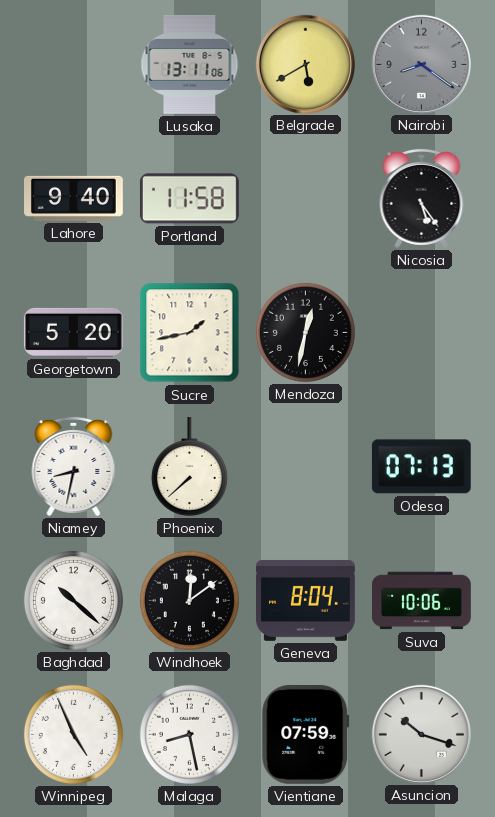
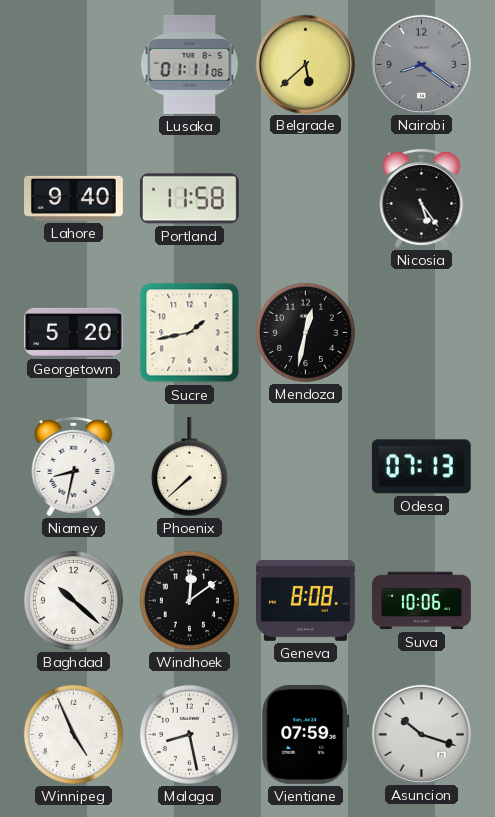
Lusaka: 13:11 -> 01:11 (190, 65)
Belgrade: 5:40 -> 5:38 (305, 64)
Geneva: 8:04 -> 8:08 (305, 600)
